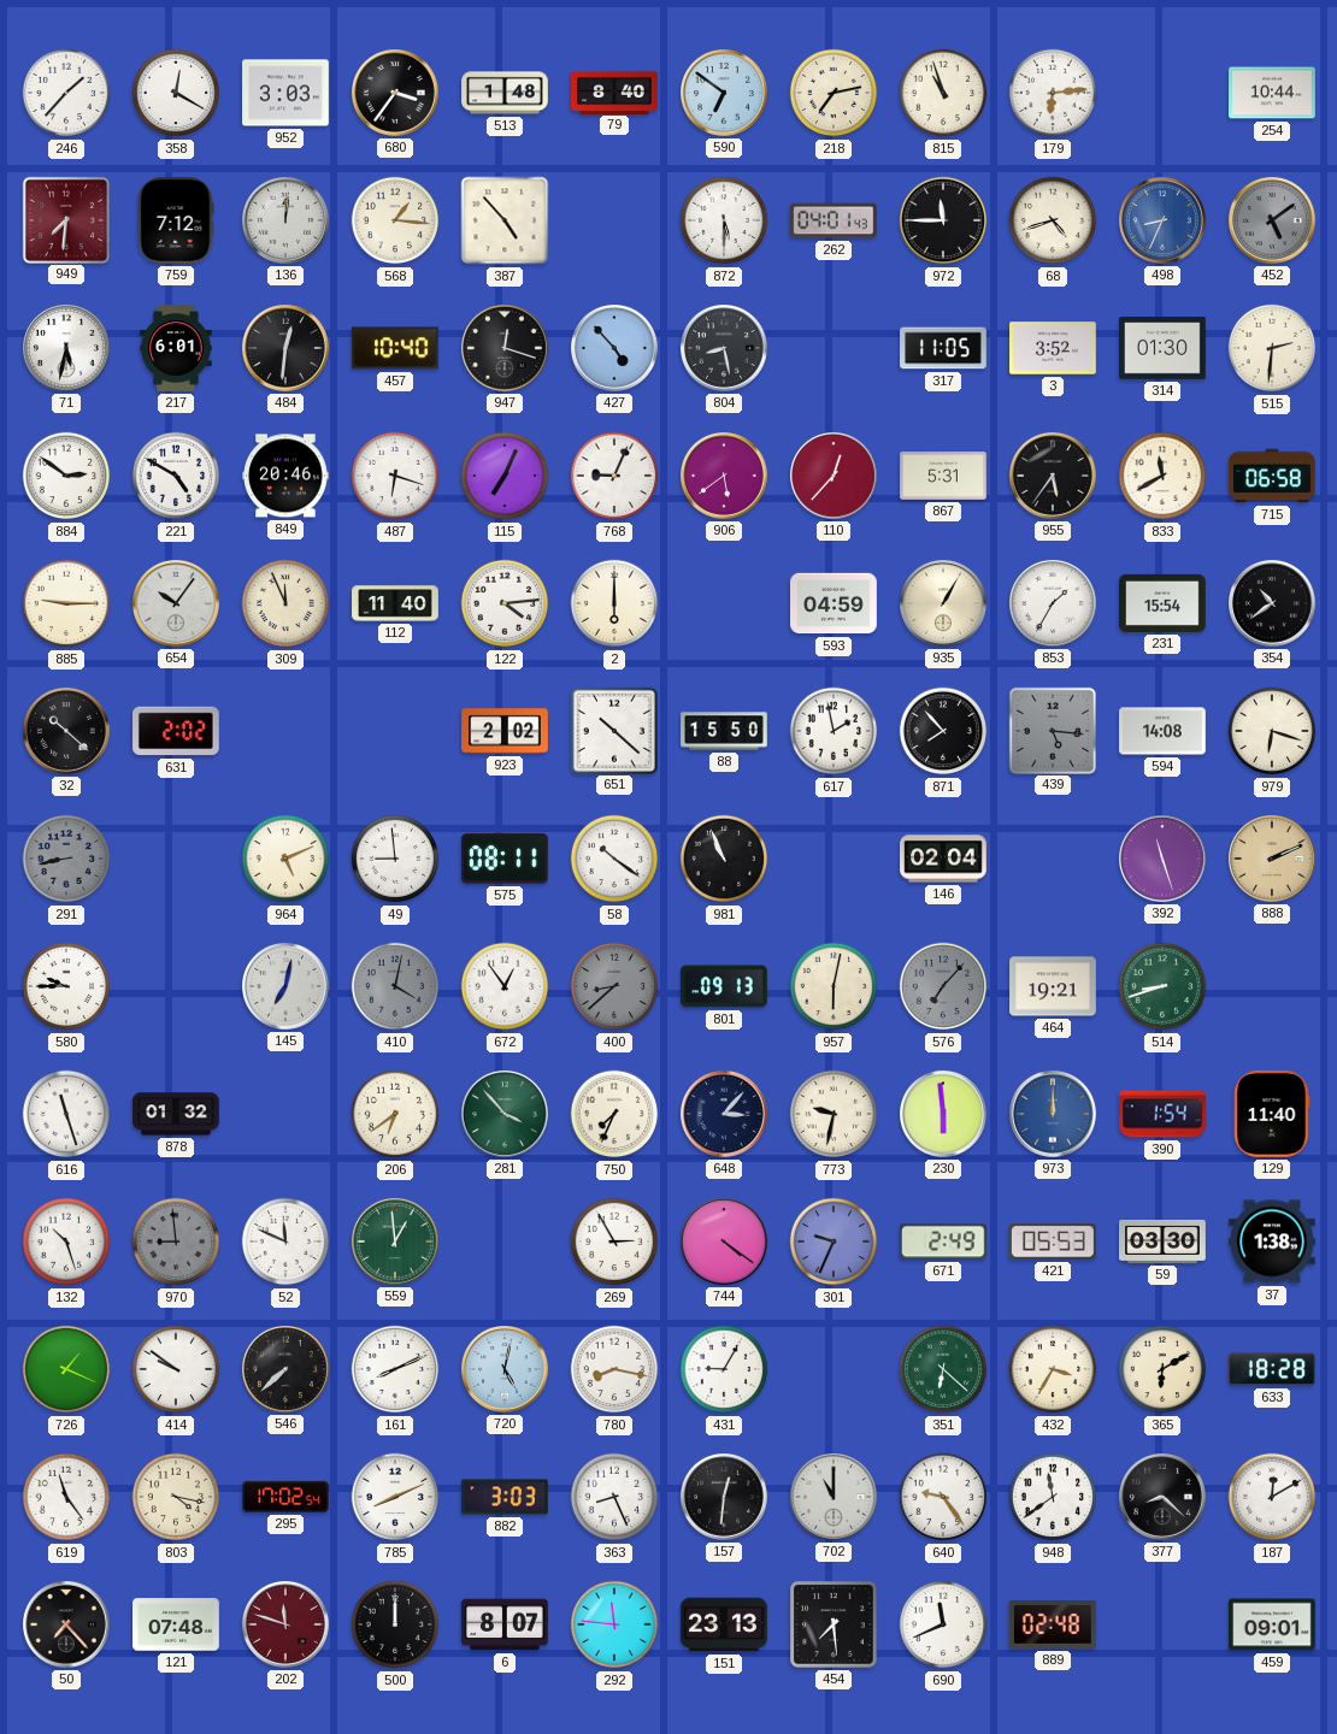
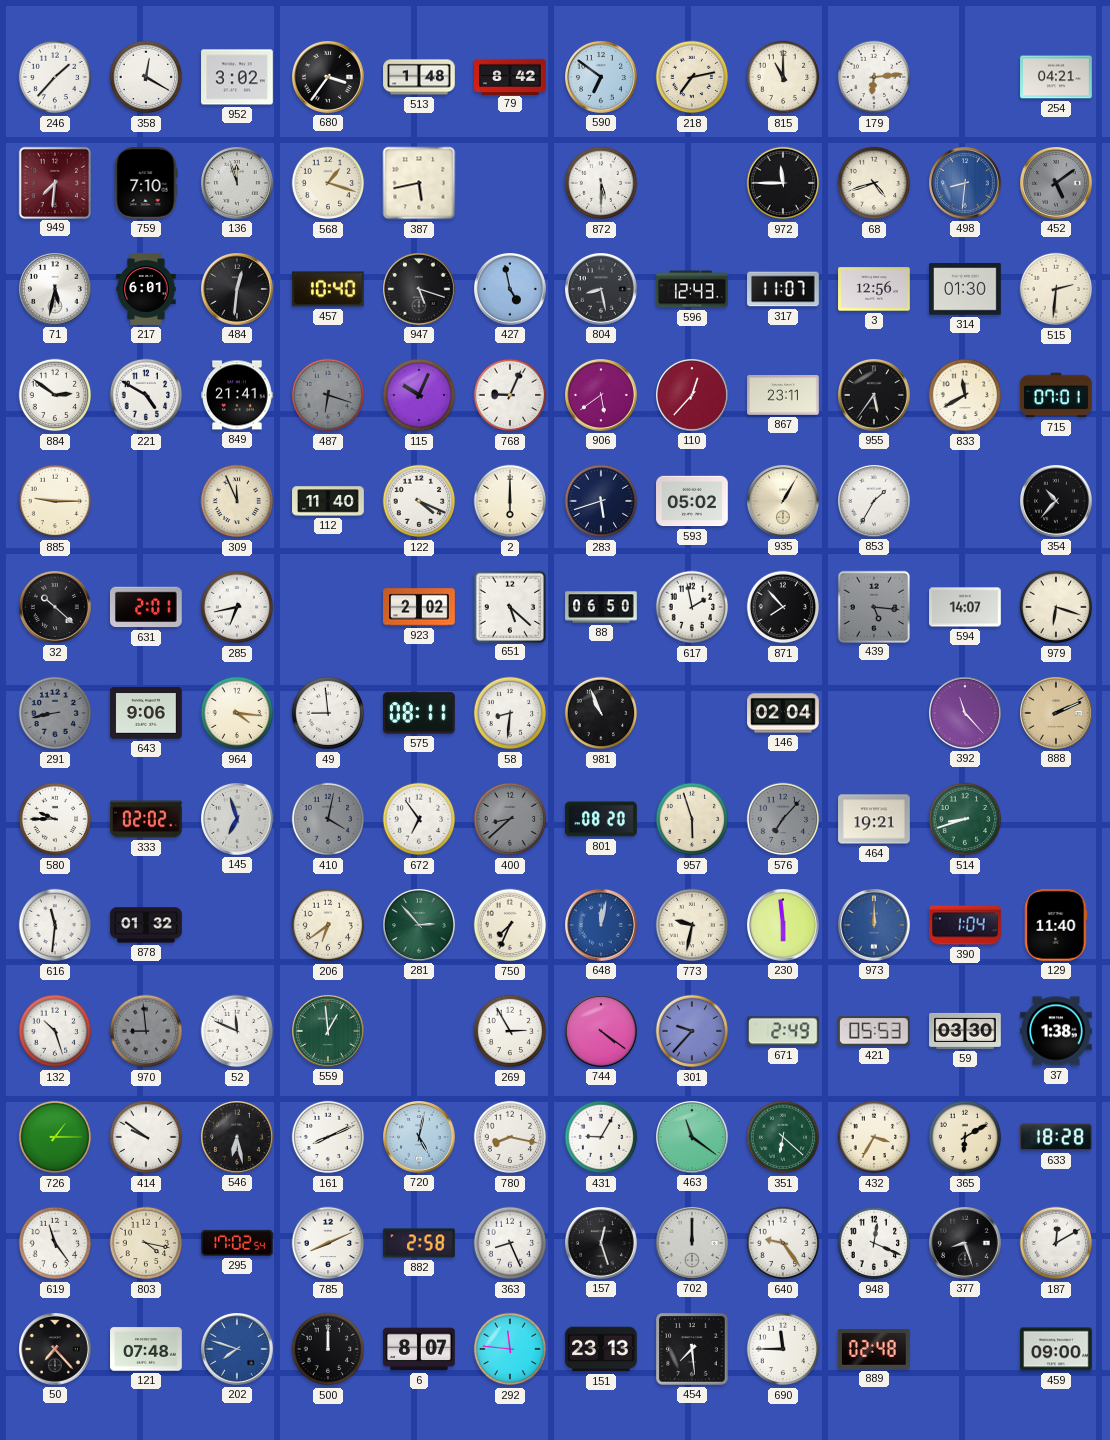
952: 3:03 -> 3:02 (237, 77)
79: 8:40 -> 8:42 (510, 76)
815: 10:57 -> 11:00 (783, 77)
254: 10:44 -> 04:21 (1056, 77)
759: 7:12 -> 7:10 (146, 184)
136: 12:01 -> 11:57 (238, 184)
568: 1:16 -> 1:18 (328, 183)
387: 4:53 -> 5:43 (419, 183)
262: 04:01 -> none (834, 220)
498: 8:34 -> 8:31 (966, 184)
947: 12:18 -> 5:18 (420, 290)
427: 4:53 -> 4:58 (511, 290)
596: none -> 12:43 (692, 289)
317: 11:05 -> 11:07 (783, 289)
3: 3:52 -> 12:56 (874, 289)
849: 20:46 -> 21:41 (237, 395)
487 dial: white -> grey (328, 395)
115: 7:04 -> 10:04 (419, 395)
867: 5:31 -> 23:11 (783, 396)
715: 06:58 -> 07:01 (1057, 395)
654: 10:06 -> none (177, 604)
122: 4:14 -> 4:19 (419, 501)
283: none -> 5:42 (601, 501)
593: 04:59 -> 05:02 (692, 501)
231: 15:54 -> none (1162, 603)
354: 10:39 -> 10:37 (1057, 502)
631: 2:02 -> 2:01 (147, 607)
285: none -> 6:43 (237, 607)
651: 10:22 -> 5:22 (509, 606)
88: 15:50 -> 06:50 (601, 607)
594: 14:08 -> 14:07 (965, 607)
643: none -> 9:06 (146, 713)
964: 5:11 -> 4:16 (237, 713)
58: 10:21 -> 8:31 (510, 713)
392: 11:27 -> 11:23 (966, 714)
333: none -> 02:02 (146, 819)
145: 7:02 -> 6:57 (238, 820)
672: 12:54 -> 6:54 (419, 819)
801: 09:13 -> 08:20 (602, 819)
957: 6:02 -> 5:57 (692, 819)
616: 11:27 -> 11:31 (55, 925)
281: 3:53 -> 2:53 (420, 926)
648: 3:07 -> 12:02 (602, 926)
648 dial: navy -> blue (602, 926)
390: 1:54 -> 1:04 (965, 925)
301: 9:34 -> 9:37 (692, 1031)
726: 1:19 -> 1:15 (55, 1137)
546: 7:38 -> 6:28 (238, 1138)
463: none -> 11:21 (693, 1138)
882: 3:03 -> 2:58 (419, 1243)
157: 12:31 -> 12:27 (602, 1244)
702: 11:00 -> 12:00 (693, 1244)
948: 11:39 -> 12:19 (874, 1243)
377: 8:22 -> 8:27 (966, 1244)
202: 11:48 -> 7:48 (238, 1350)
202 dial: burgundy -> blue (238, 1350)
690: 11:41 -> 11:45 (783, 1349)
459: 09:01 -> 09:00 (1056, 1349)
